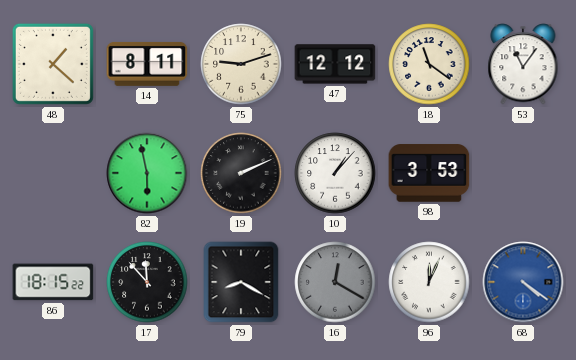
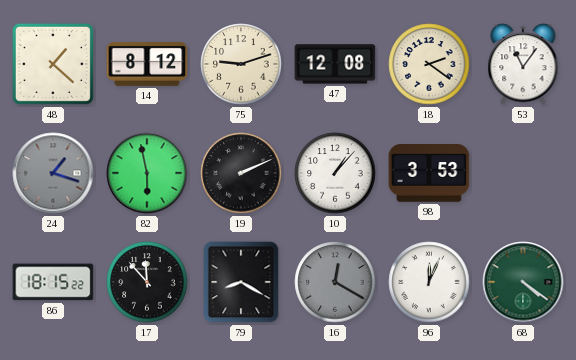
14: 8:11 -> 8:12 (147, 64)
47: 12:12 -> 12:08 (335, 64)
18: 11:21 -> 2:21 (429, 64)
24: none -> 1:18 (53, 173)
68 dial: blue -> green (523, 282)
